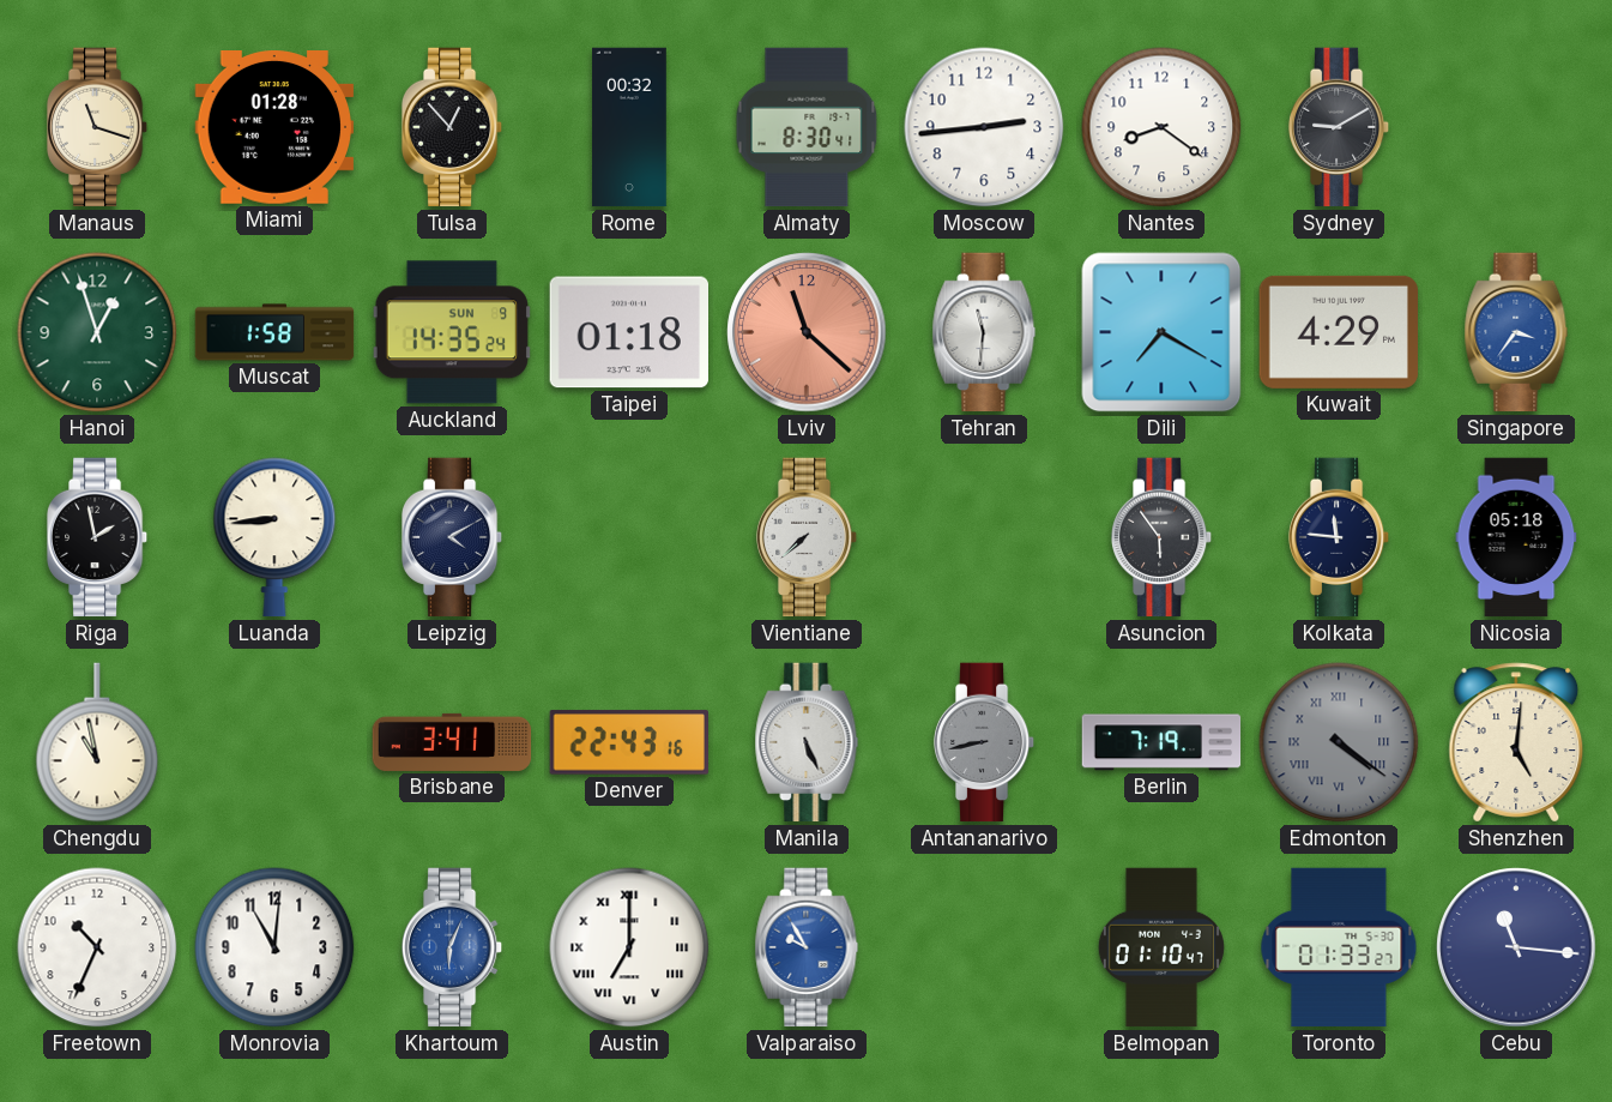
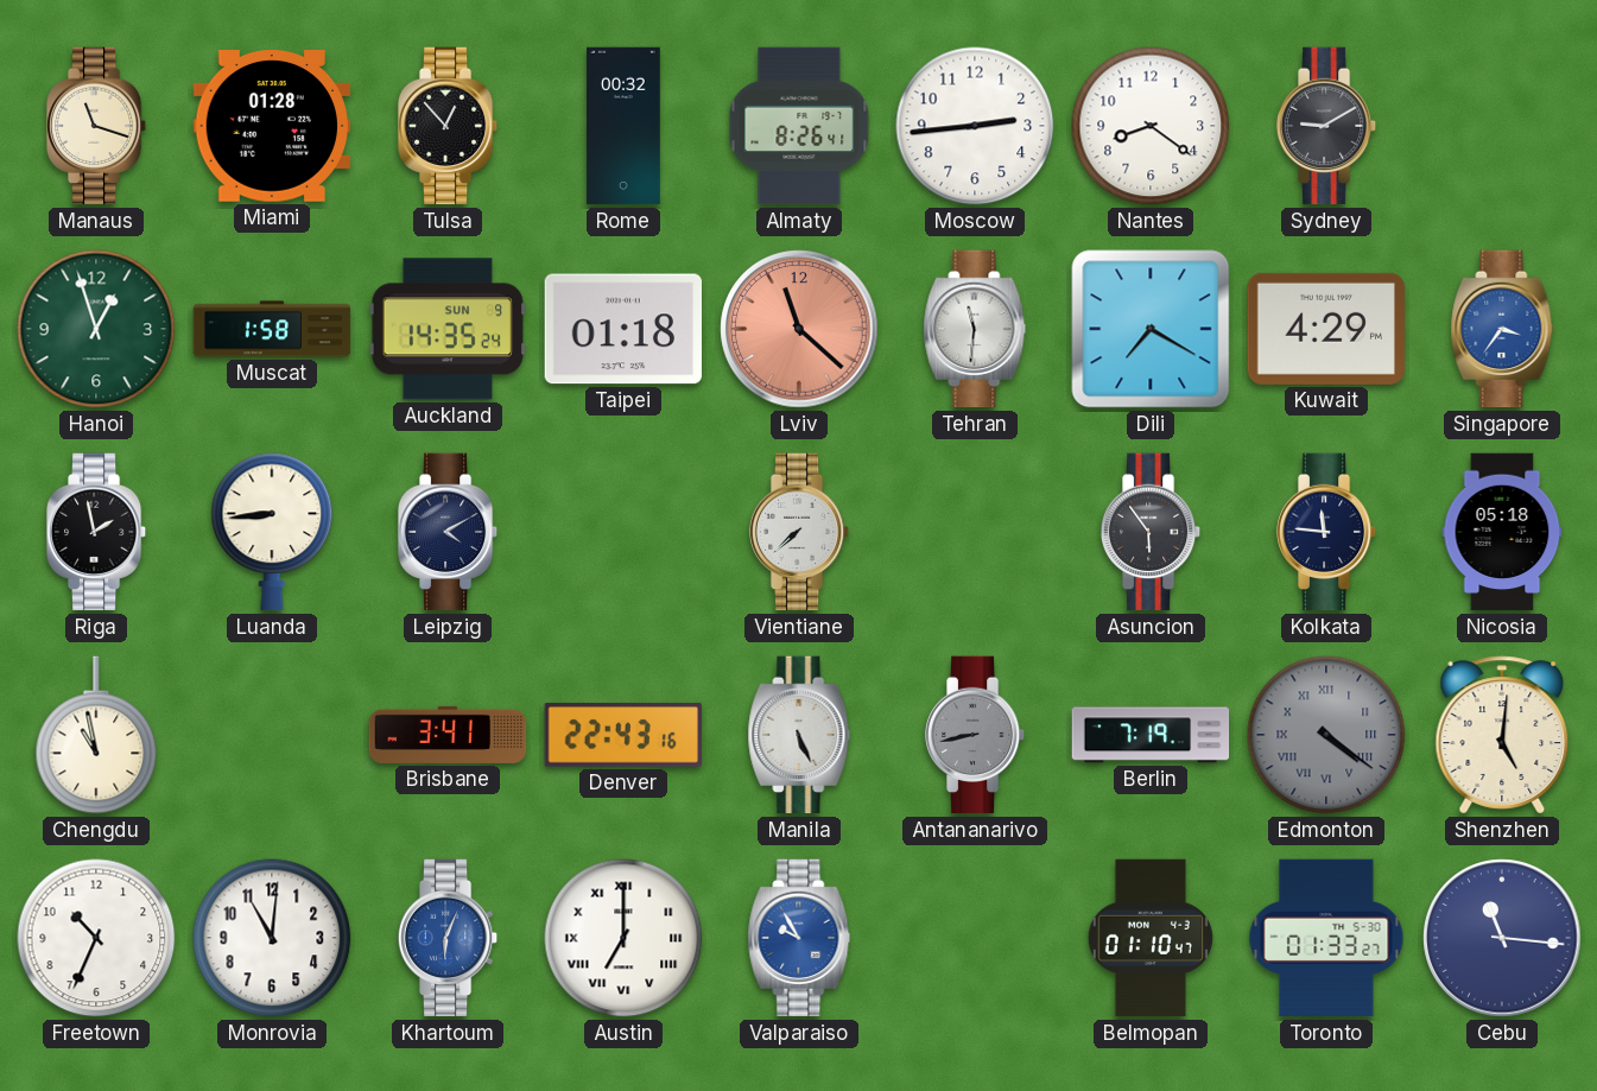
Almaty: 8:30 -> 8:26 (799, 126)
